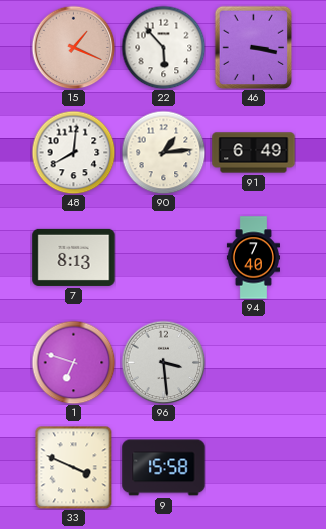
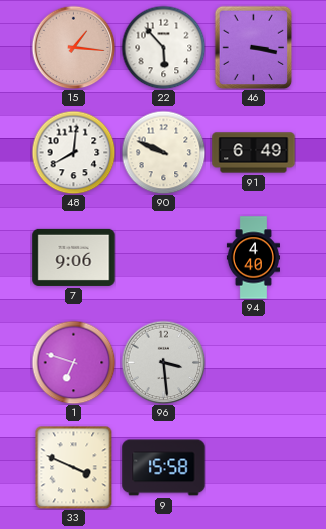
15: 1:19 -> 1:16 (73, 47)
90: 1:14 -> 9:49 (163, 152)
7: 8:13 -> 9:06 (74, 257)
94: 7:40 -> 4:40 (253, 258)
